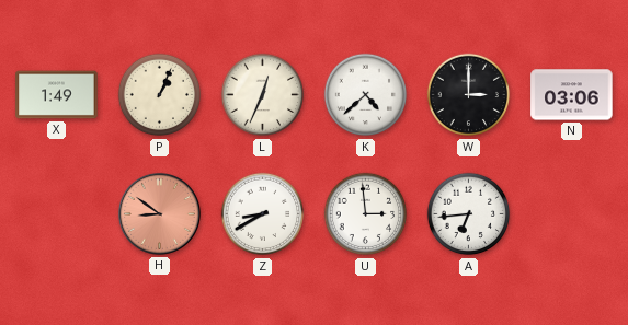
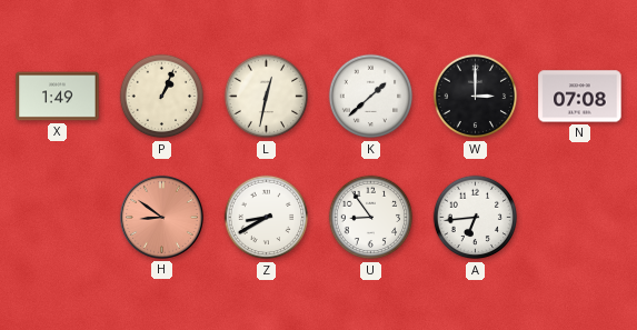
L: 12:34 -> 12:32 (267, 97)
K: 4:38 -> 1:38 (371, 97)
N: 03:06 -> 07:08 (580, 97)
U: 2:59 -> 8:54 (371, 218)
